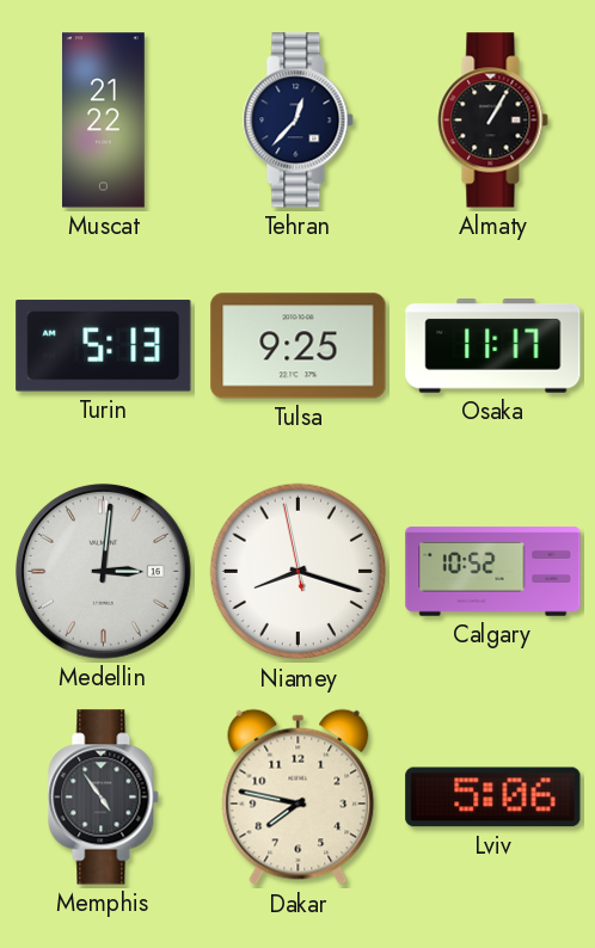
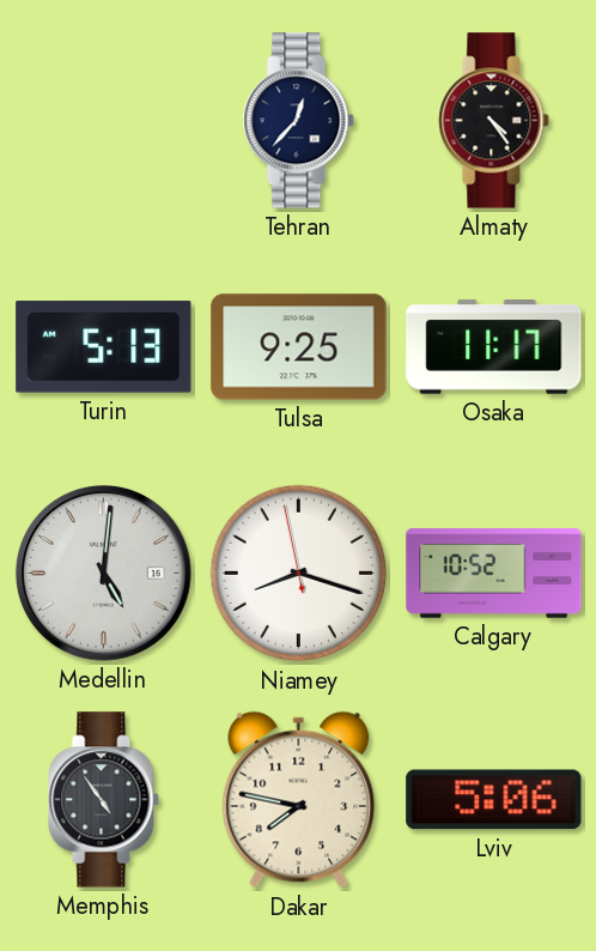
Muscat: 21:22 -> none (104, 121)
Almaty: 1:05 -> 4:24 (494, 121)
Medellin: 3:01 -> 5:01 (103, 573)
